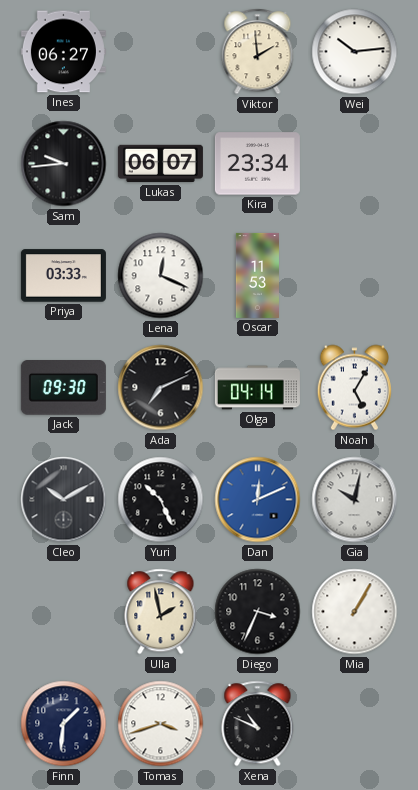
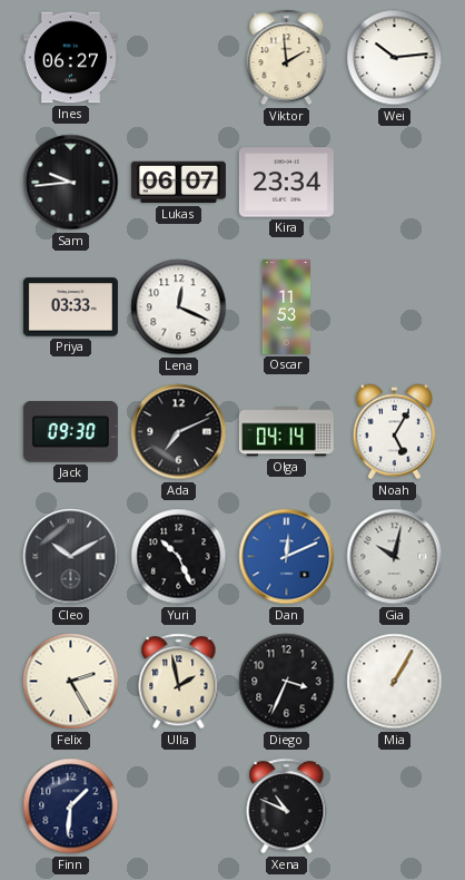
Felix: none -> 2:25 (71, 682)
Tomas: 3:42 -> none (161, 724)
